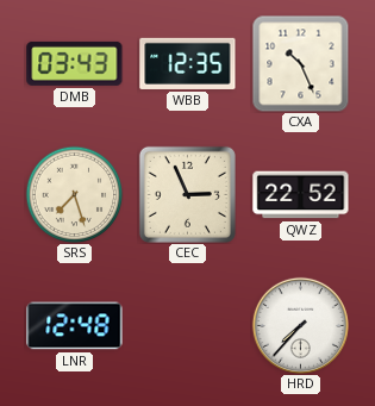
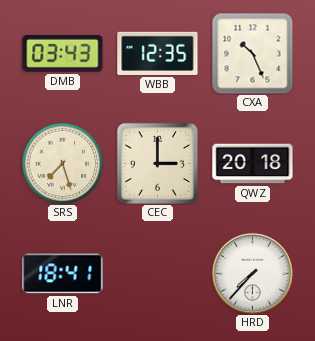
CEC: 2:56 -> 3:00 (157, 163)
QWZ: 22:52 -> 20:18 (253, 164)
LNR: 12:48 -> 18:41 (63, 274)
